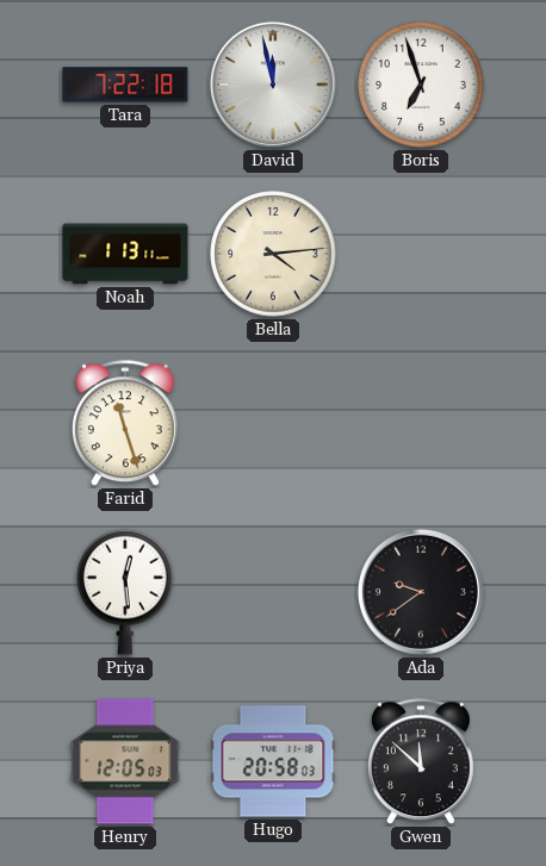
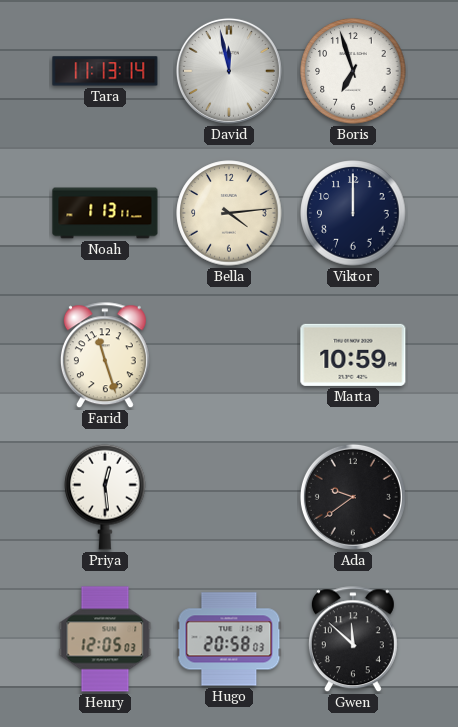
Tara: 7:22 -> 11:13 (105, 71)
Viktor: none -> 12:00 (353, 213)
Marta: none -> 10:59 (353, 355)
